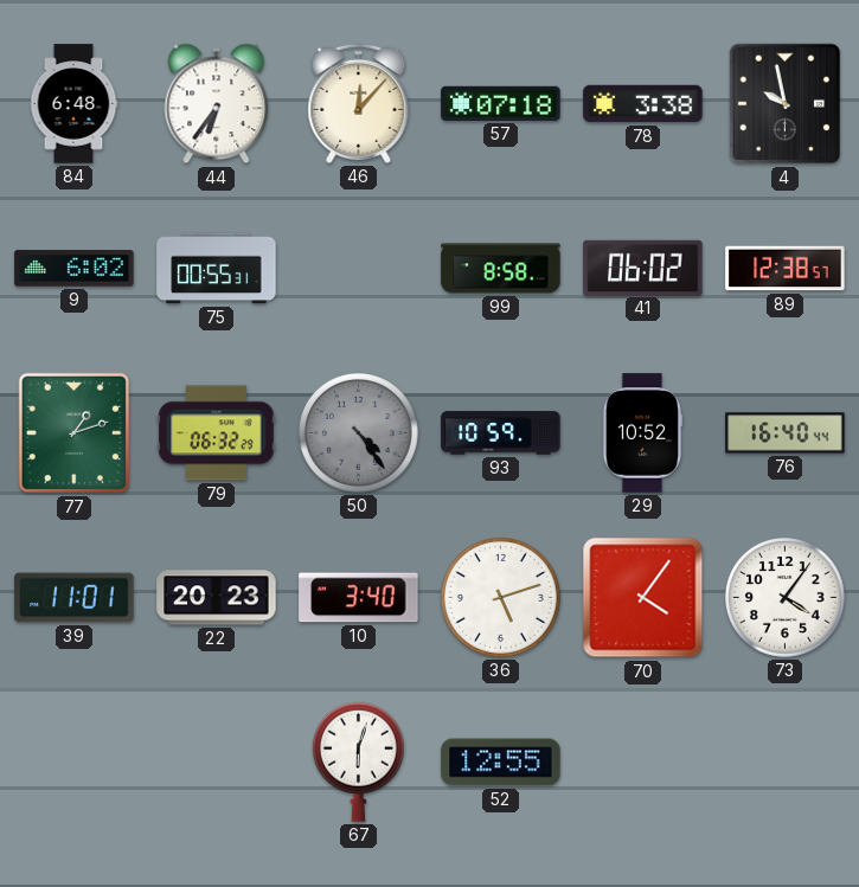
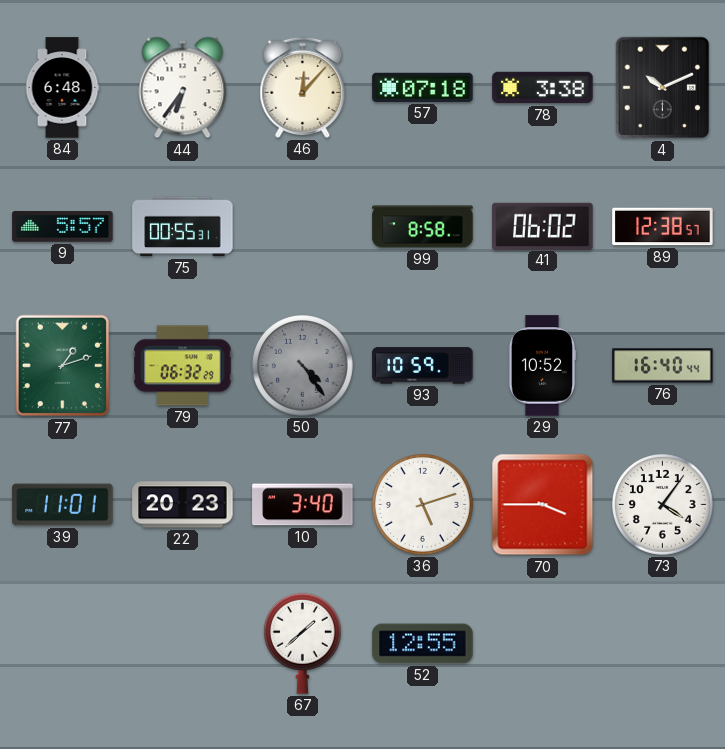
4: 9:58 -> 10:11 (663, 88)
9: 6:02 -> 5:57 (63, 227)
70: 4:06 -> 3:45 (543, 505)
67: 6:03 -> 1:38 (302, 643)
